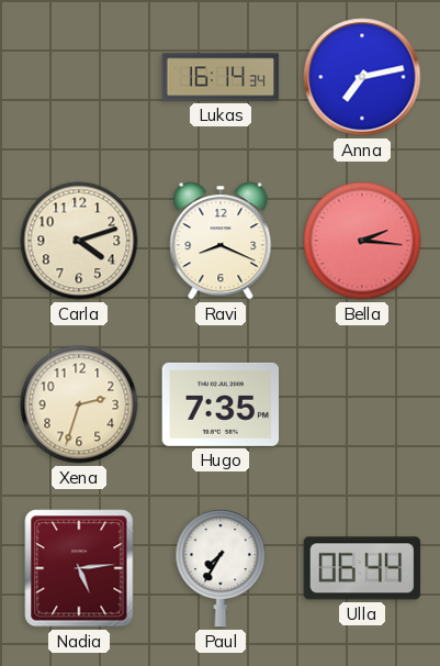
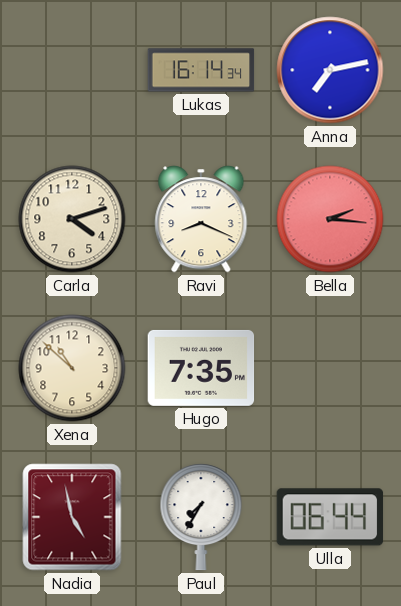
Xena: 2:33 -> 10:52 (72, 368)
Nadia: 5:14 -> 4:58 (72, 517)
